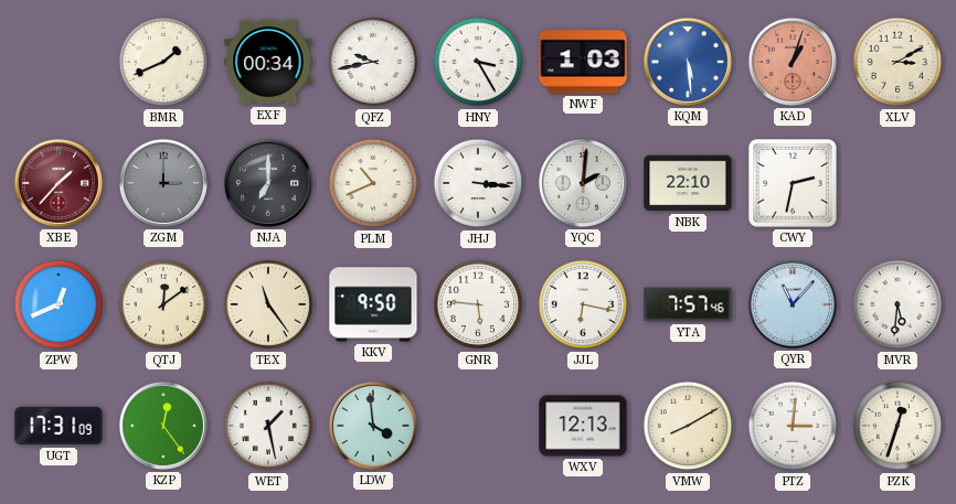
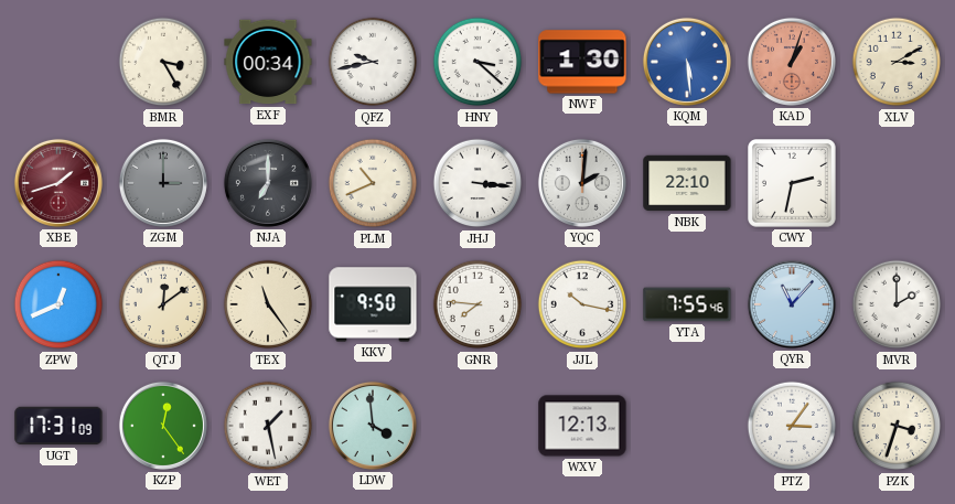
BMR: 1:41 -> 3:25 (163, 62)
HNY: 3:25 -> 3:22 (477, 62)
NWF: 1:03 -> 1:30 (582, 62)
XBE: 1:37 -> 1:42 (58, 183)
GNR: 5:46 -> 7:46 (477, 304)
JJL: 6:17 -> 10:17 (582, 304)
YTA: 7:57 -> 7:55 (687, 304)
MVR: 5:31 -> 2:00 (897, 304)
VMW: 8:10 -> none (688, 426)
PTZ: 3:01 -> 3:06 (792, 426)
PZK: 12:33 -> 3:33 (897, 426)
